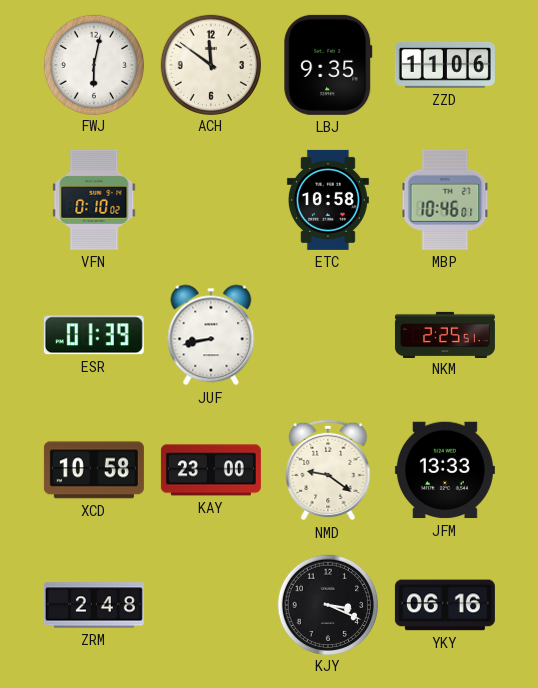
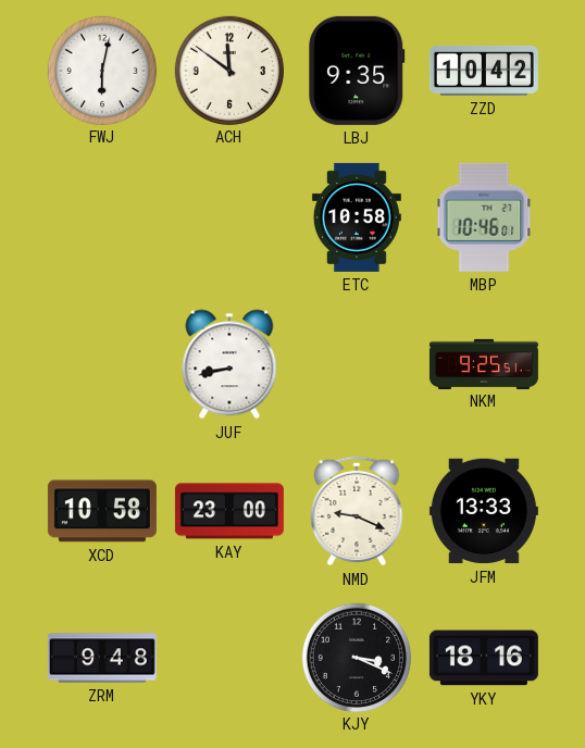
ZZD: 11:06 -> 10:42 (484, 71)
VFN: 0:10 -> none (94, 200)
ESR: 01:39 -> none (94, 335)
NKM: 2:25 -> 9:25 (484, 363)
NMD: 9:21 -> 9:19 (357, 511)
ZRM: 2:48 -> 9:48 (102, 658)
YKY: 06:16 -> 18:16 (484, 658)
